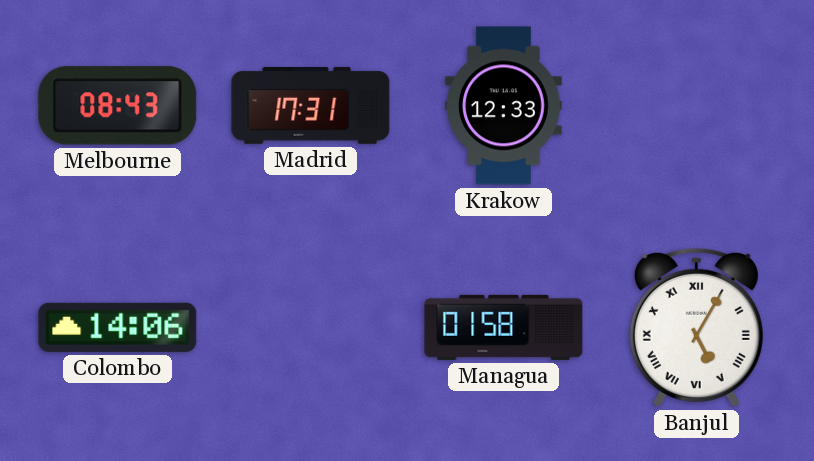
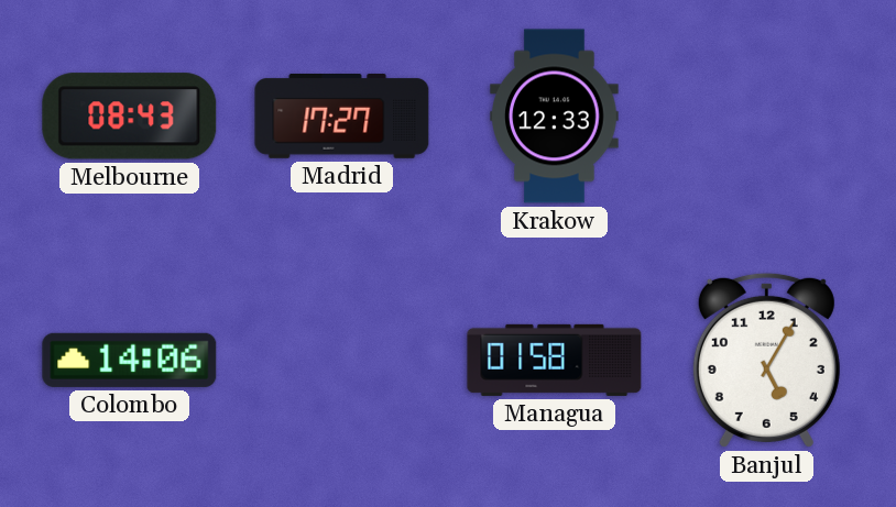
Madrid: 17:31 -> 17:27 (342, 115)
Banjul numerals: Roman -> Arabic (766, 360)
